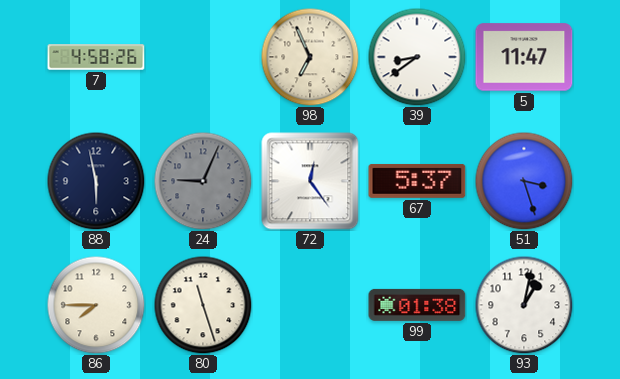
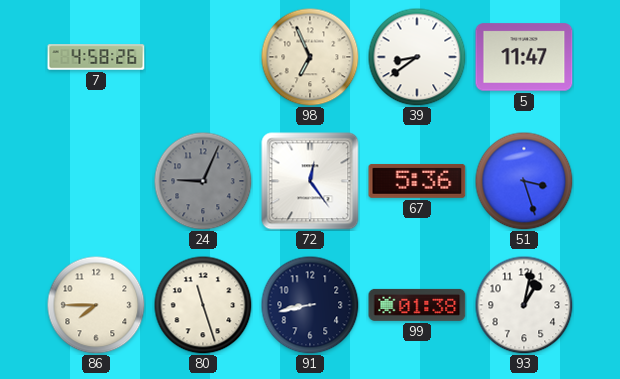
88: 5:58 -> none (96, 181)
67: 5:37 -> 5:36 (417, 181)
91: none -> 8:43 (310, 305)
